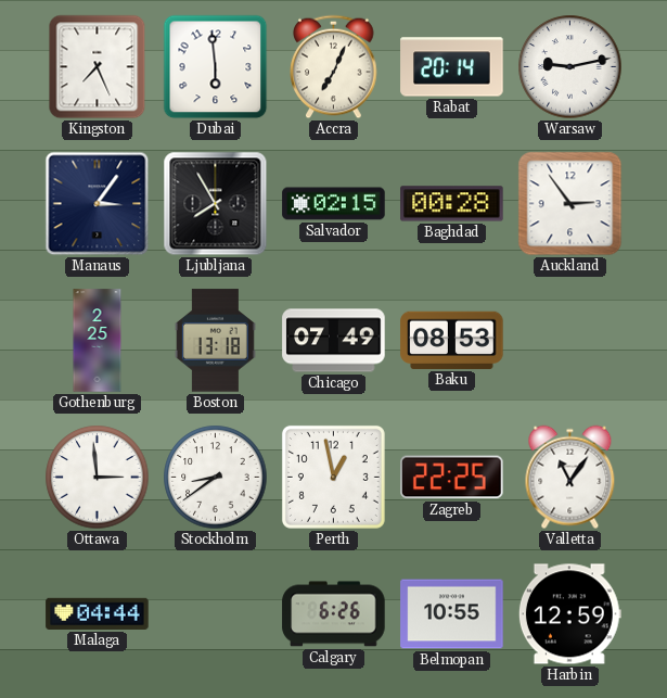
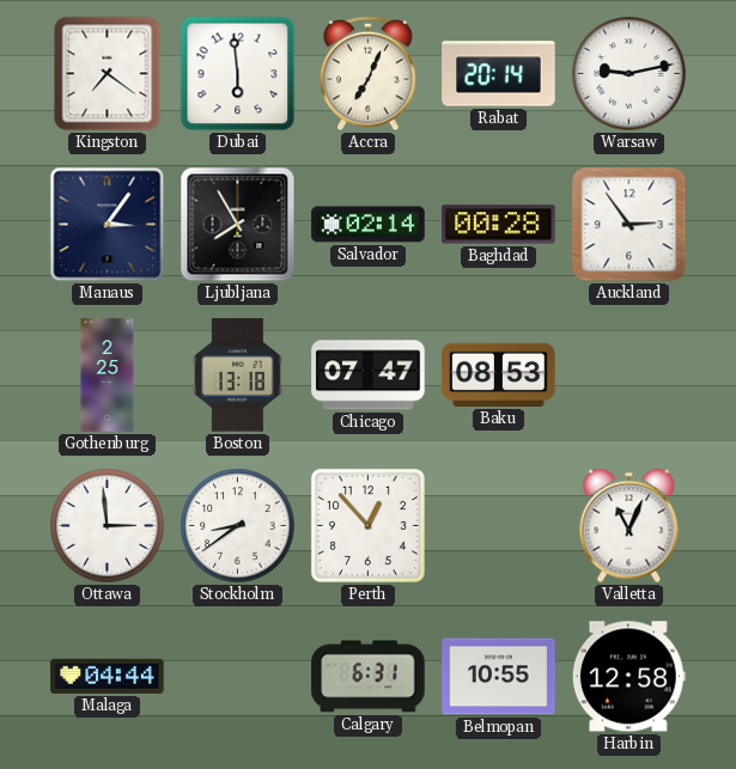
Kingston: 7:26 -> 7:21 (108, 74)
Salvador: 02:15 -> 02:14 (369, 225)
Chicago: 07:49 -> 07:47 (369, 376)
Perth: 12:58 -> 12:53 (367, 525)
Zagreb: 22:25 -> none (452, 478)
Valletta: 11:06 -> 11:04 (629, 526)
Calgary: 6:26 -> 6:31 (369, 677)
Harbin: 12:59 -> 12:58 (628, 677)
